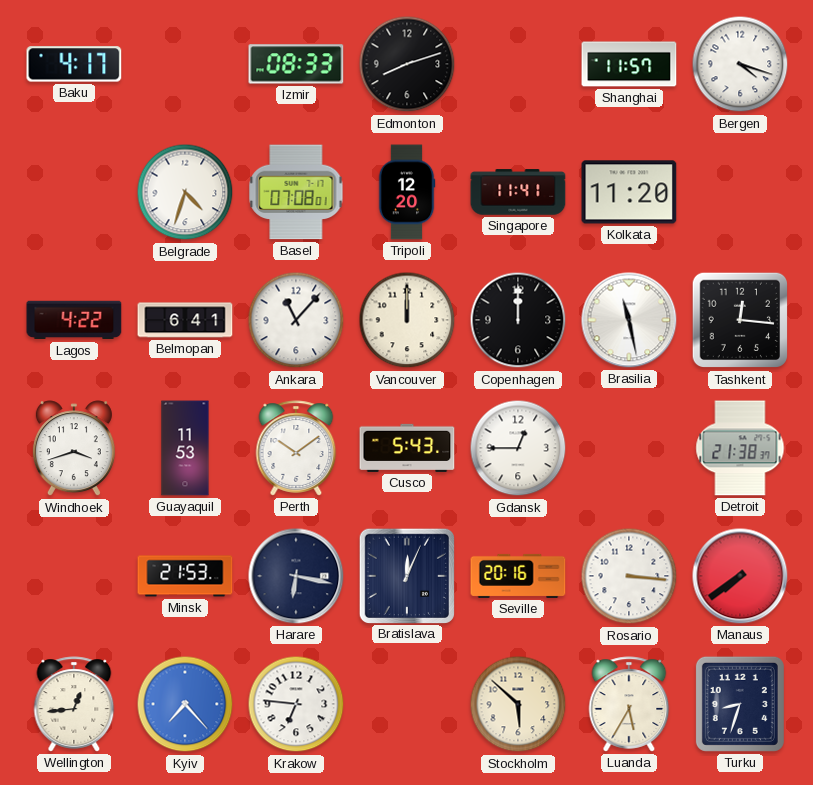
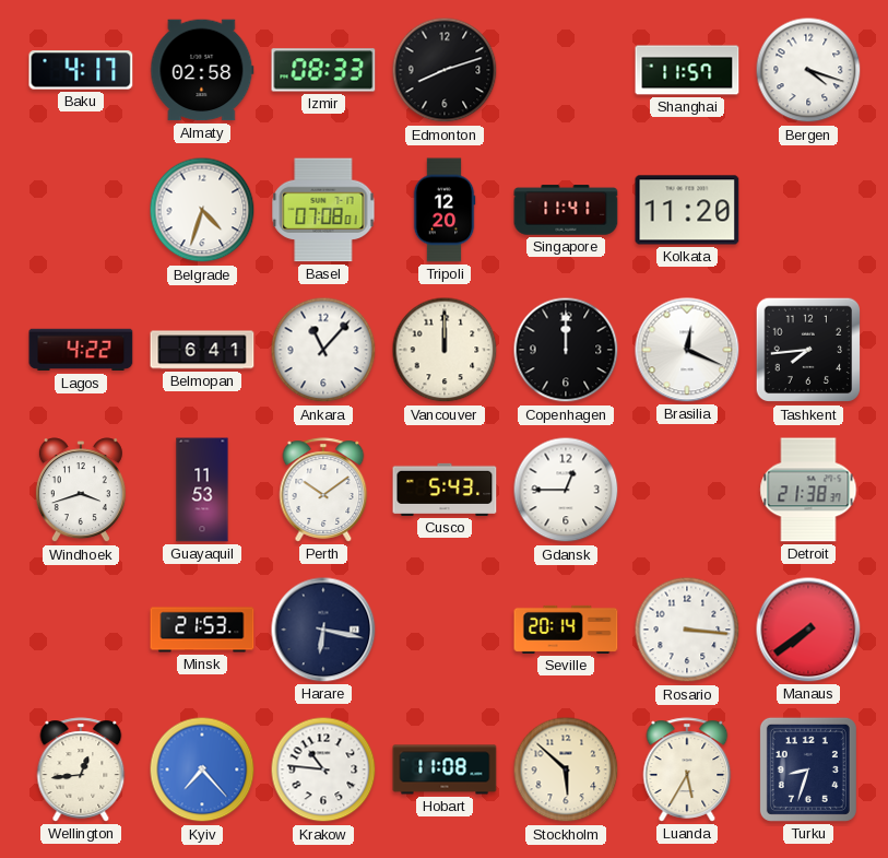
Almaty: none -> 02:58 (202, 70)
Brasilia: 11:28 -> 12:19 (687, 350)
Tashkent: 12:16 -> 7:44 (808, 350)
Bratislava: 12:04 -> none (406, 575)
Seville: 20:16 -> 20:14 (566, 630)
Krakow: 6:46 -> 10:46 (323, 769)
Hobart: none -> 11:08 (445, 769)
